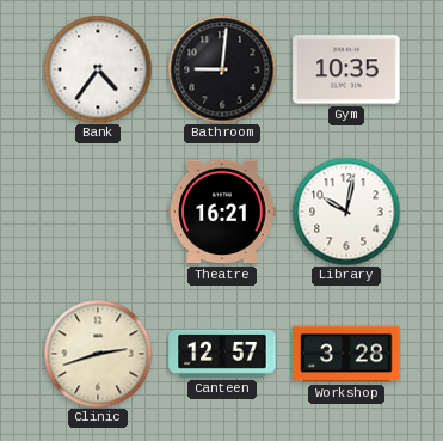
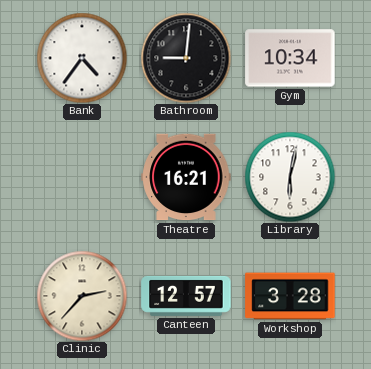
Gym: 10:35 -> 10:34 (290, 58)
Library: 10:02 -> 6:02 (290, 177)
Clinic: 2:42 -> 2:37 (82, 296)
